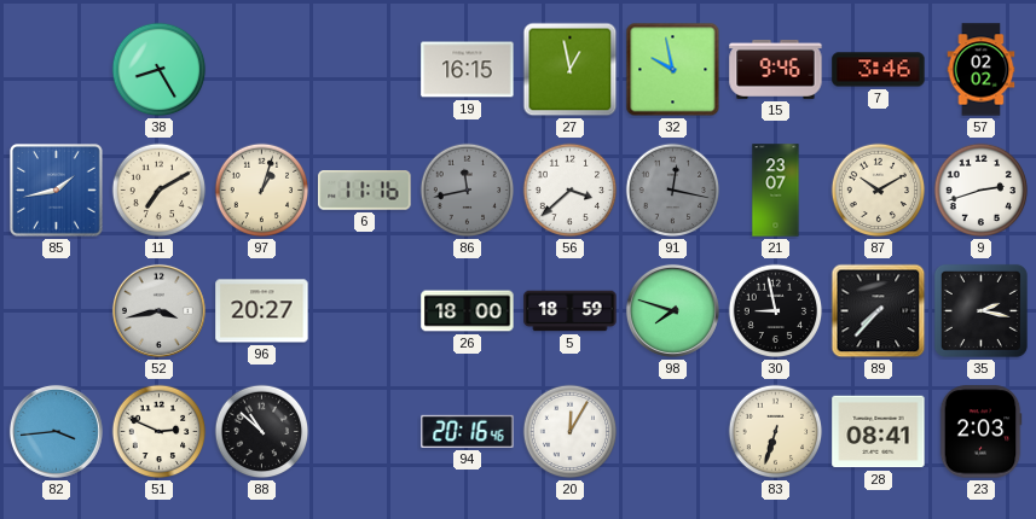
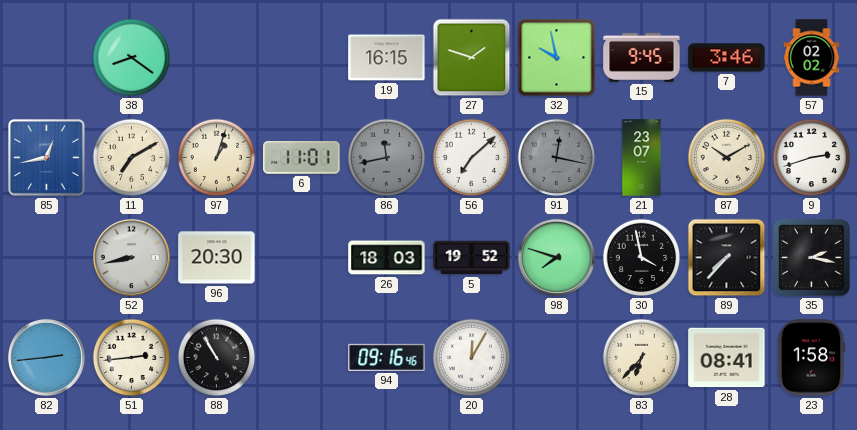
38: 8:25 -> 8:21 (132, 58)
27: 12:58 -> 1:48 (472, 58)
15: 9:46 -> 9:45 (642, 57)
85: 1:43 -> 12:43 (47, 158)
6: 11:16 -> 11:01 (302, 158)
56: 3:38 -> 7:08 (472, 158)
52: 3:43 -> 8:43 (131, 257)
96: 20:27 -> 20:30 (217, 258)
26: 18:00 -> 18:03 (387, 258)
5: 18:59 -> 19:52 (472, 258)
30: 8:58 -> 3:58 (642, 258)
82: 3:44 -> 2:44 (46, 357)
51: 2:49 -> 2:44 (132, 358)
88: 10:52 -> 10:55 (217, 358)
94: 20:16 -> 09:16 (387, 357)
83: 6:33 -> 6:37 (642, 358)
23: 2:03 -> 1:58 (811, 358)
